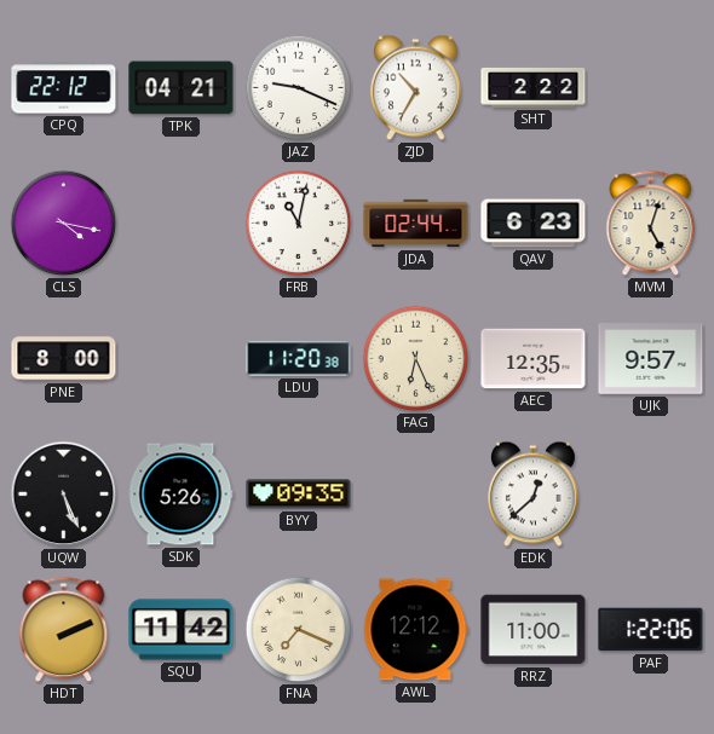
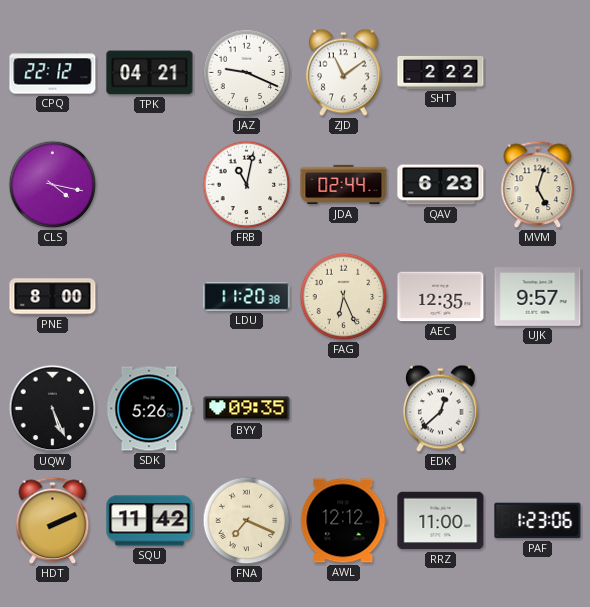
ZJD: 10:35 -> 11:09 (344, 73)
PAF: 1:22 -> 1:23 (538, 521)
